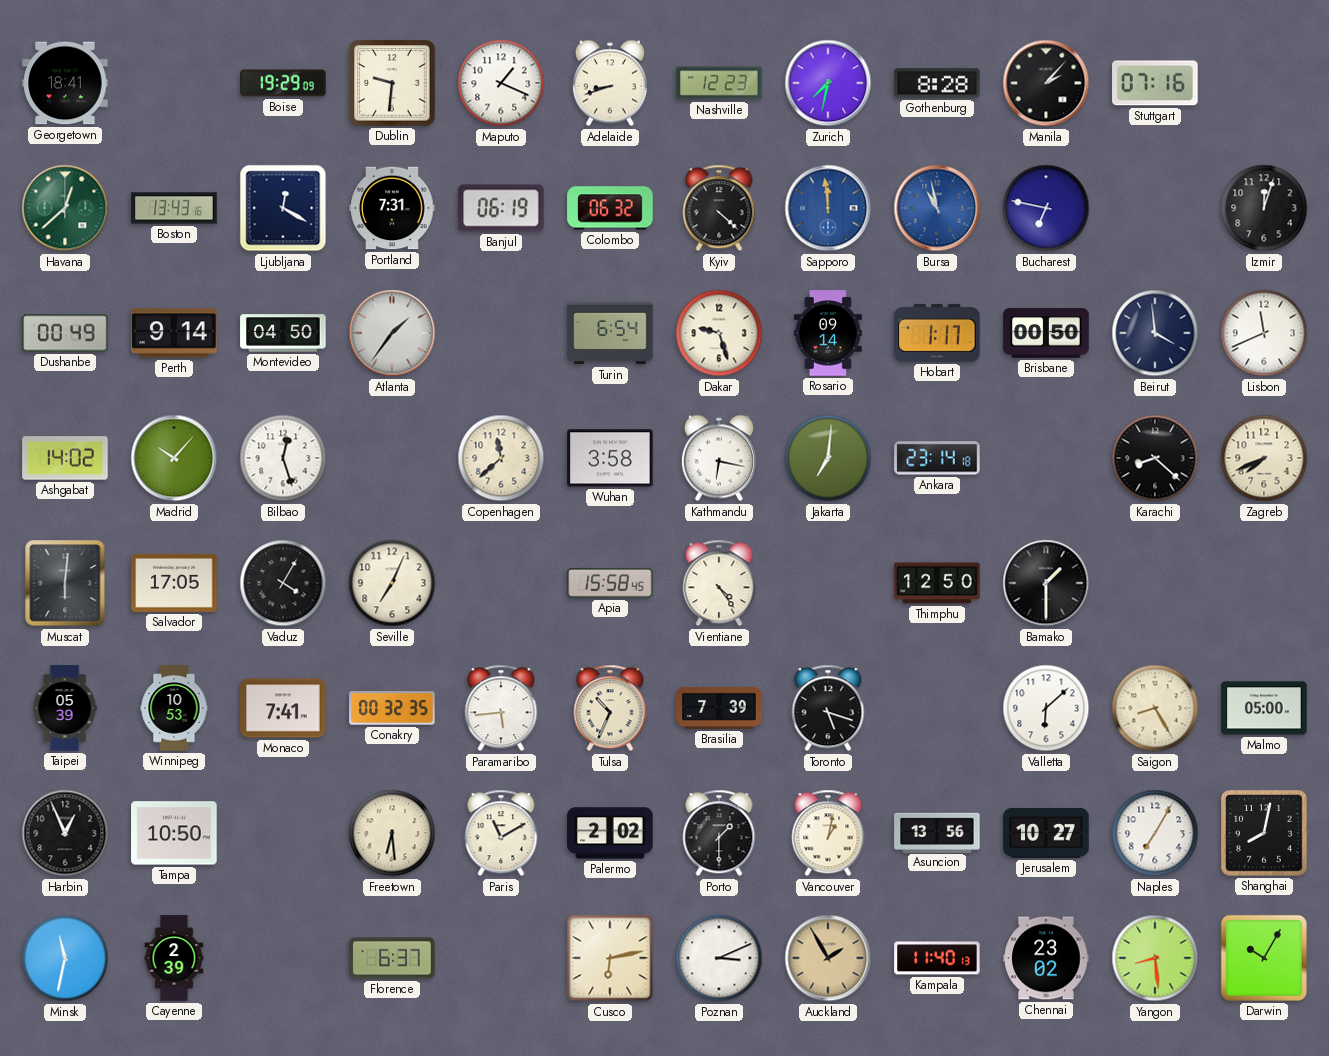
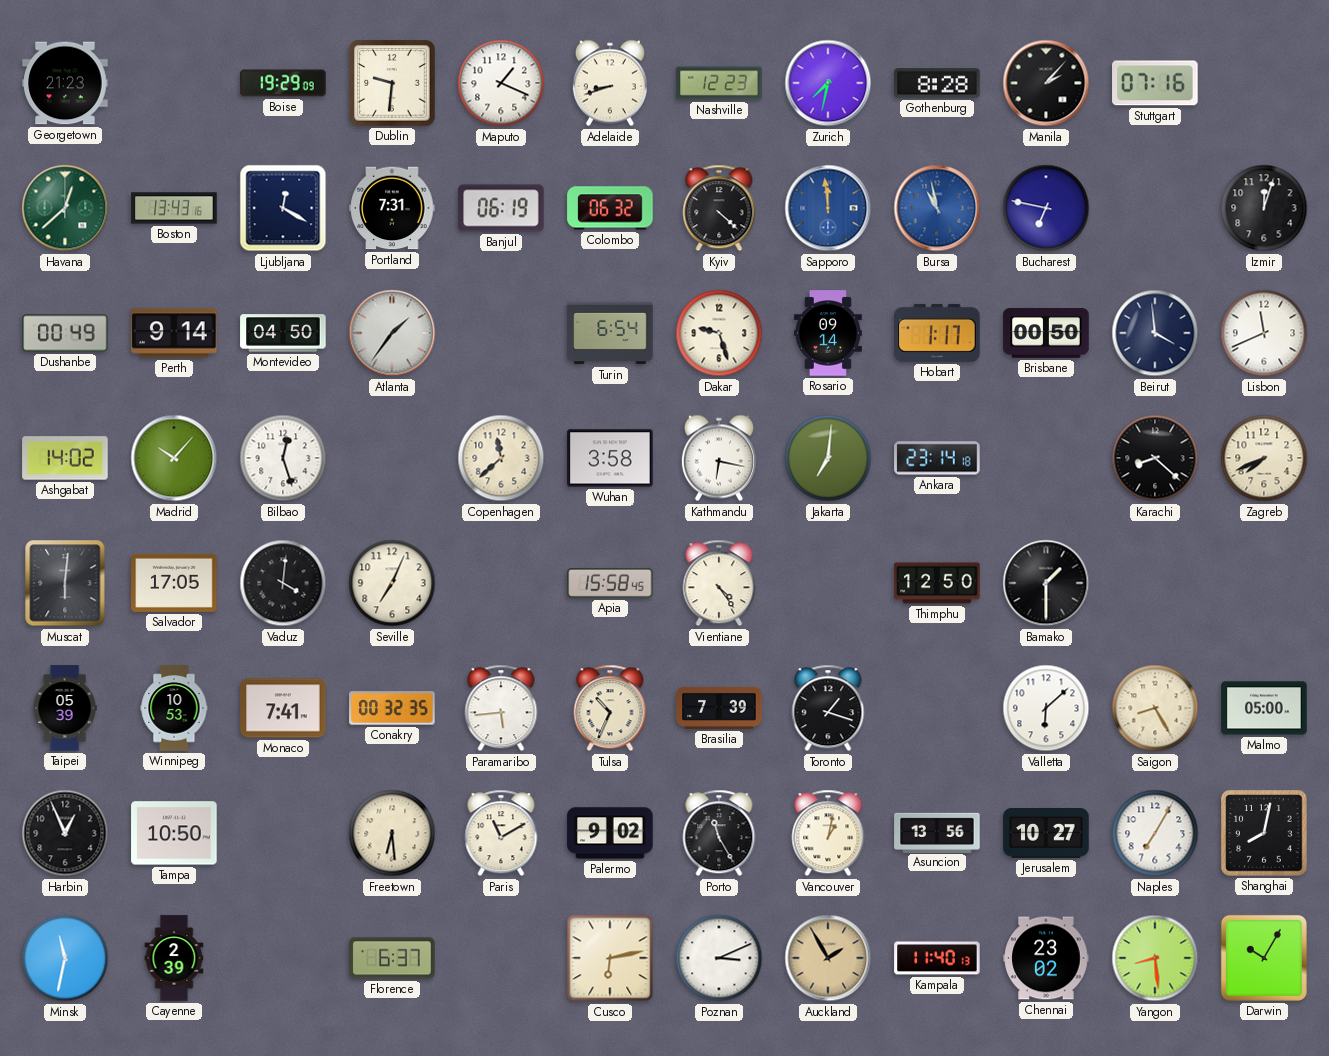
Georgetown: 18:41 -> 21:23 (65, 83)
Vaduz: 4:05 -> 4:01 (283, 583)
Toronto: 5:18 -> 1:18 (828, 708)
Palermo: 2:02 -> 9:02 (610, 833)
Porto: 1:30 -> 11:25 (719, 833)
